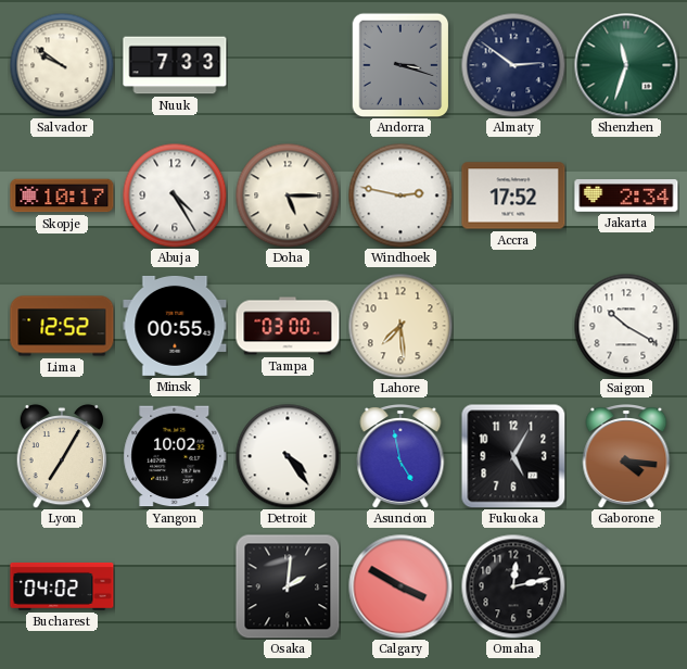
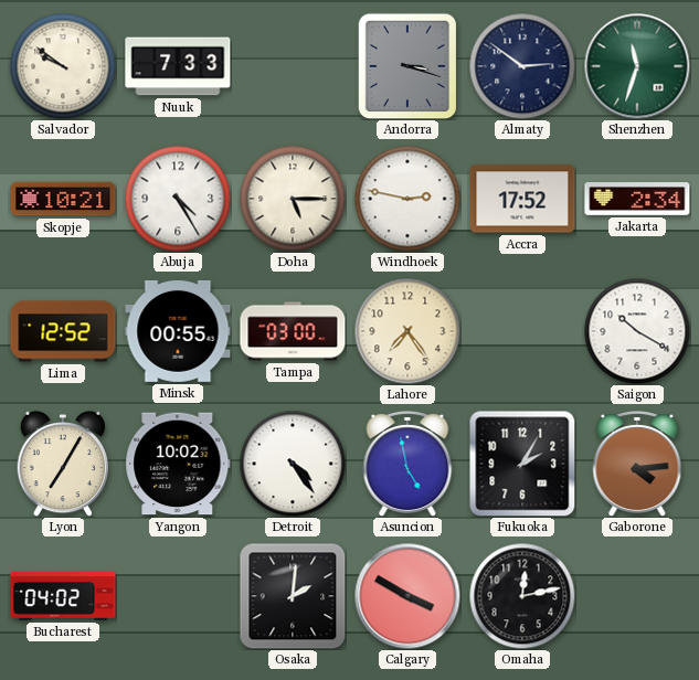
Skopje: 10:17 -> 10:21 (63, 199)
Lahore: 7:29 -> 7:24 (407, 331)
Fukuoka: 5:05 -> 2:05 (522, 464)
Gaborone: 4:16 -> 4:14 (637, 465)
